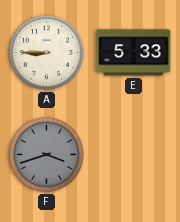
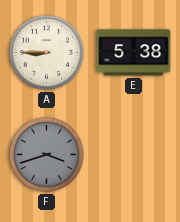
E: 5:33 -> 5:38 (134, 53)
